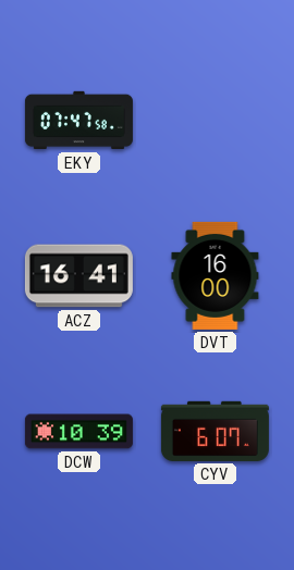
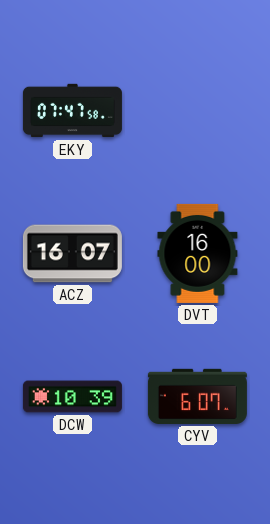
ACZ: 16:41 -> 16:07 (72, 254)
